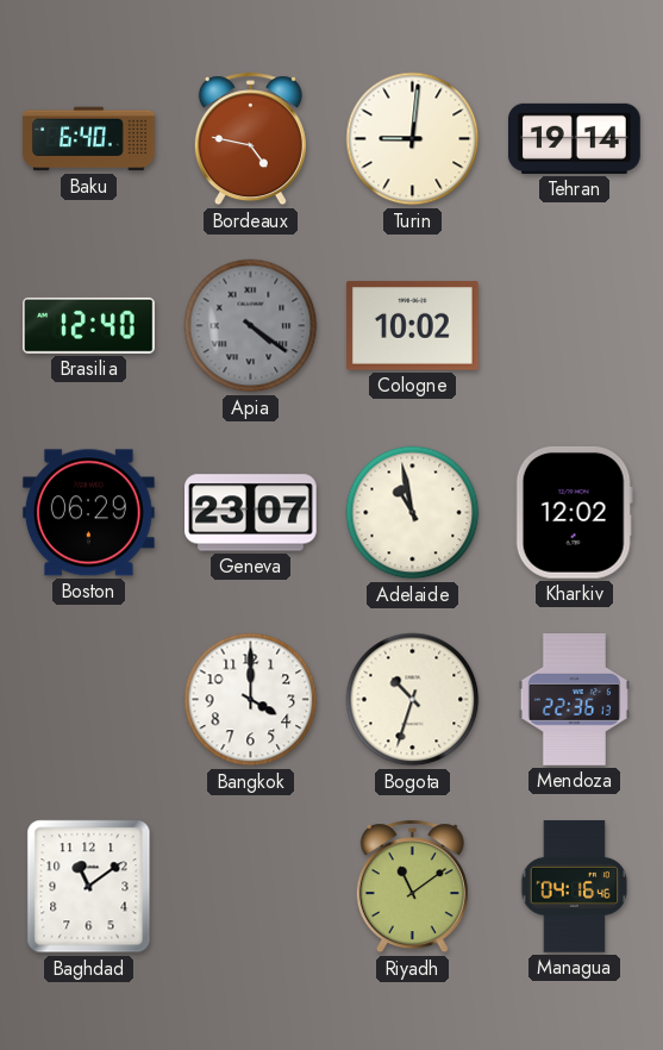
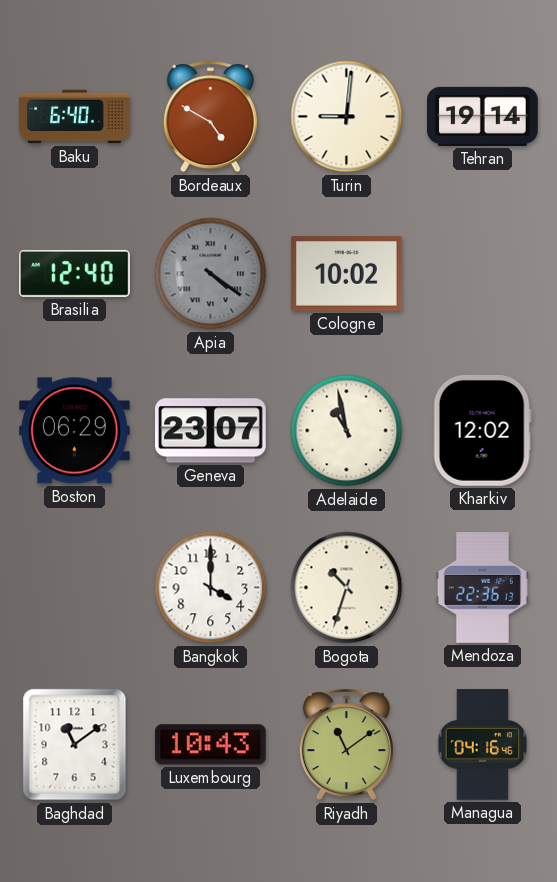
Bordeaux: 4:47 -> 4:50 (210, 117)
Luxembourg: none -> 10:43 (210, 745)
